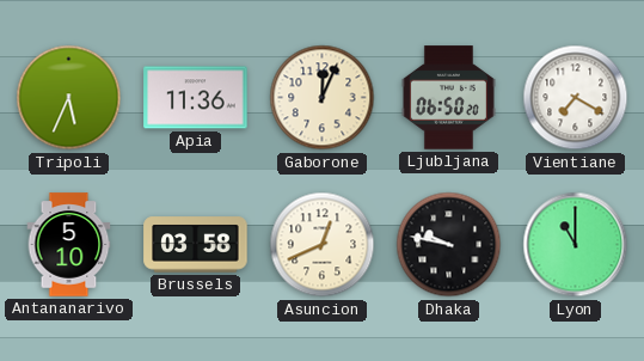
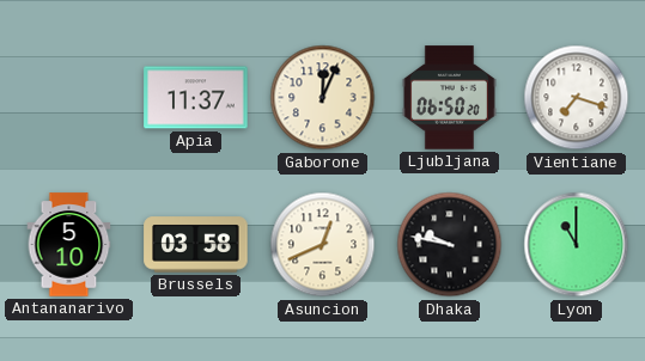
Tripoli: 5:34 -> none (69, 98)
Apia: 11:36 -> 11:37 (196, 98)
Vientiane: 7:20 -> 7:18 (577, 98)
